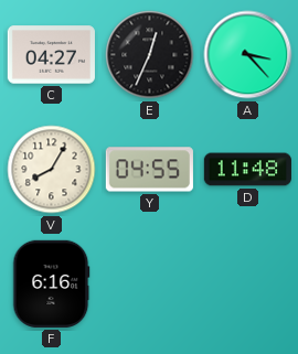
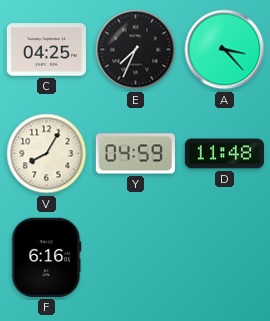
C: 04:27 -> 04:25 (46, 50)
E: 12:34 -> 7:34 (136, 50)
Y: 04:55 -> 04:59 (135, 154)
